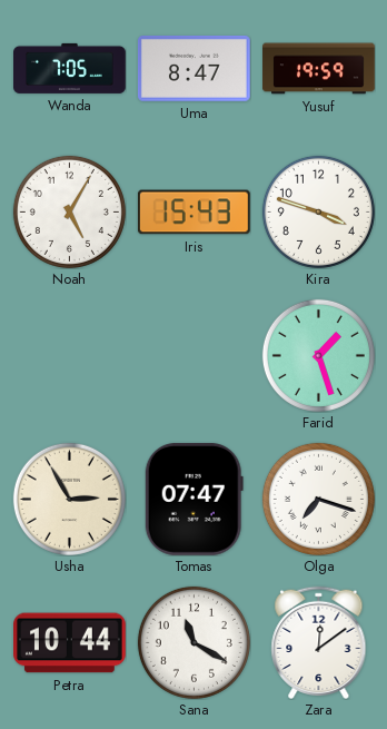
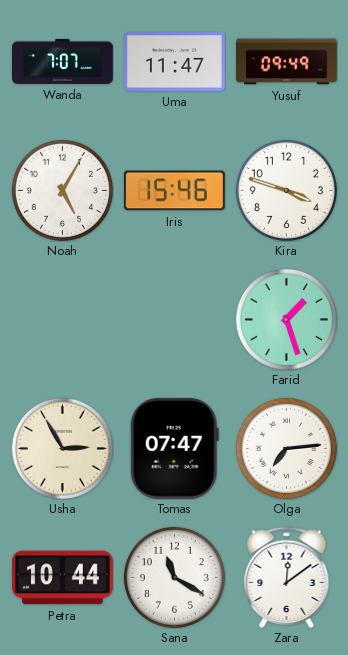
Wanda: 7:05 -> 7:07 (63, 61)
Uma: 8:47 -> 11:47 (175, 62)
Yusuf: 19:59 -> 09:49 (287, 62)
Iris: 15:43 -> 15:46 (174, 191)
Olga: 7:18 -> 7:14 (286, 448)
